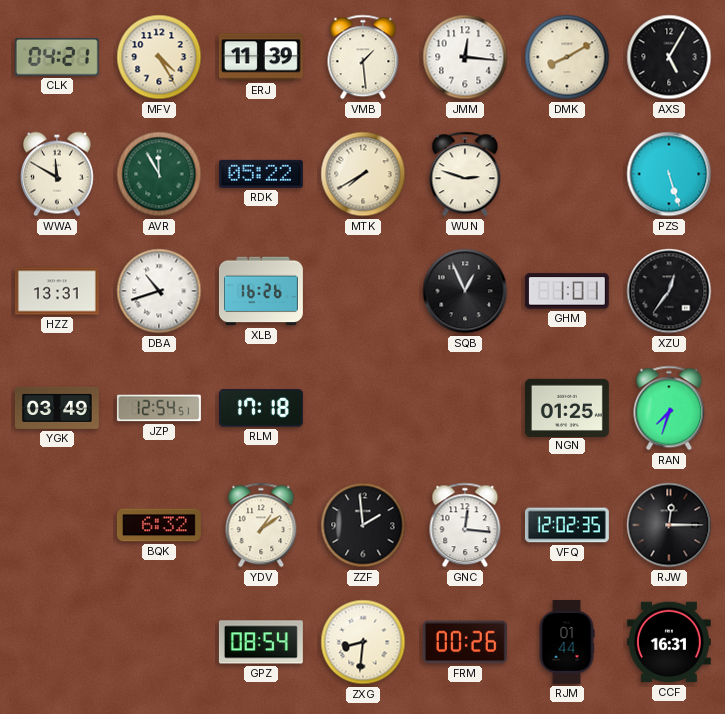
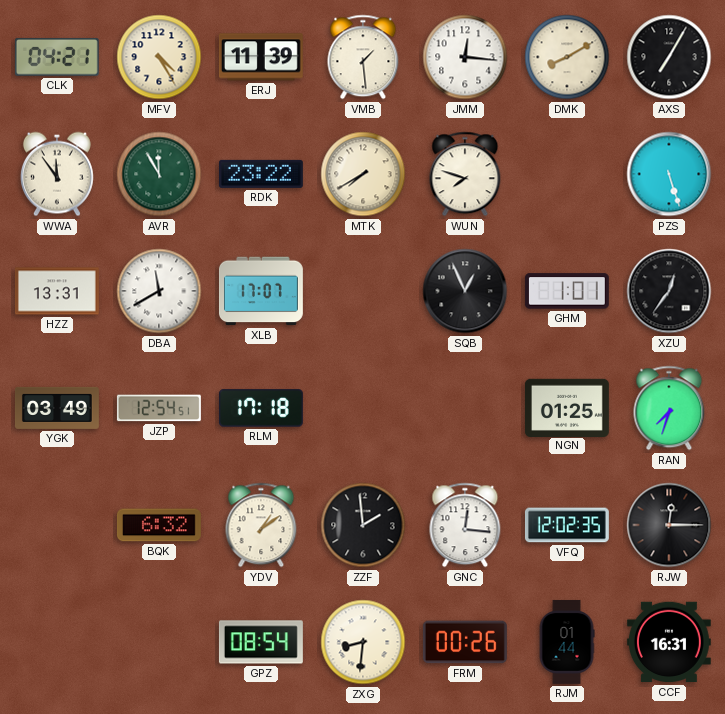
AXS: 5:05 -> 7:05 (669, 57)
WWA: 11:50 -> 11:54 (57, 174)
RDK: 05:22 -> 23:22 (261, 174)
WUN: 2:48 -> 7:48 (465, 174)
DBA: 10:42 -> 11:40 (159, 291)
XLB: 16:26 -> 17:07 (261, 291)
